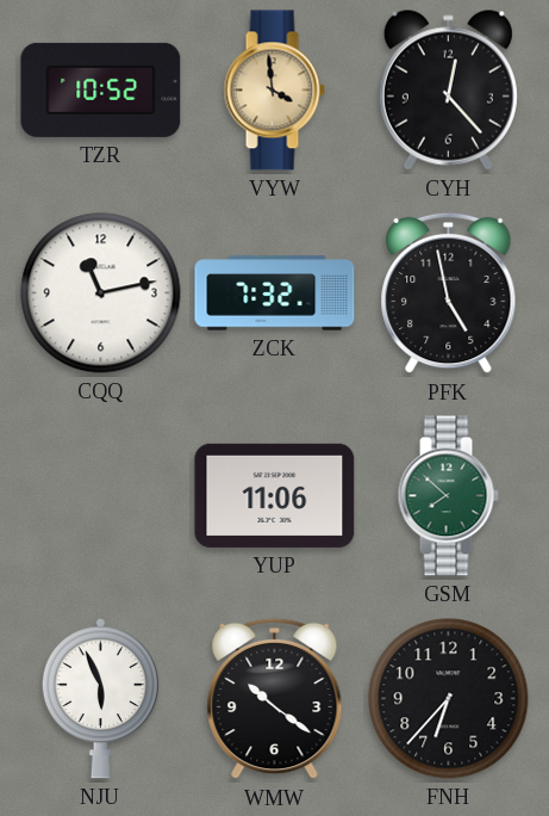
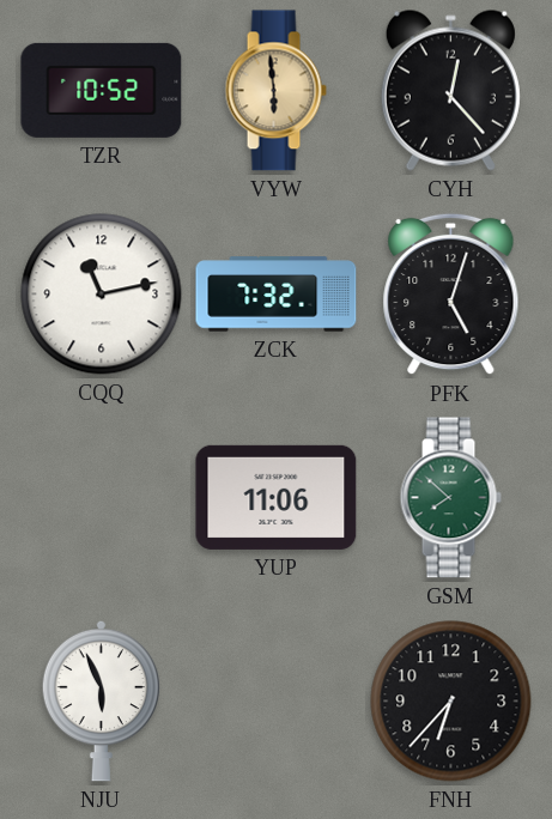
VYW: 3:59 -> 5:59 (275, 91)
PFK: 4:58 -> 5:03 (451, 295)
WMW: 10:21 -> none (275, 699)
